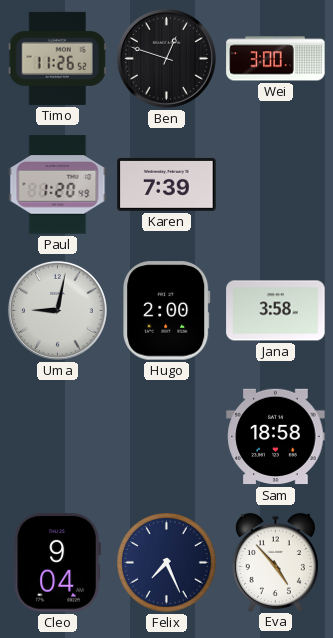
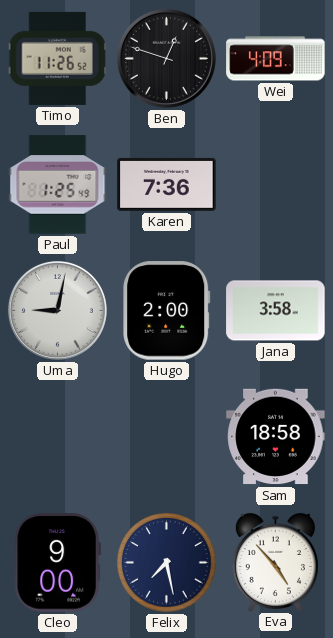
Wei: 3:00 -> 4:09 (276, 59)
Paul: 1:20 -> 1:25 (58, 185)
Karen: 7:39 -> 7:36 (167, 184)
Cleo: 9:04 -> 9:00 (57, 563)
Felix: 7:26 -> 7:28 (167, 563)
